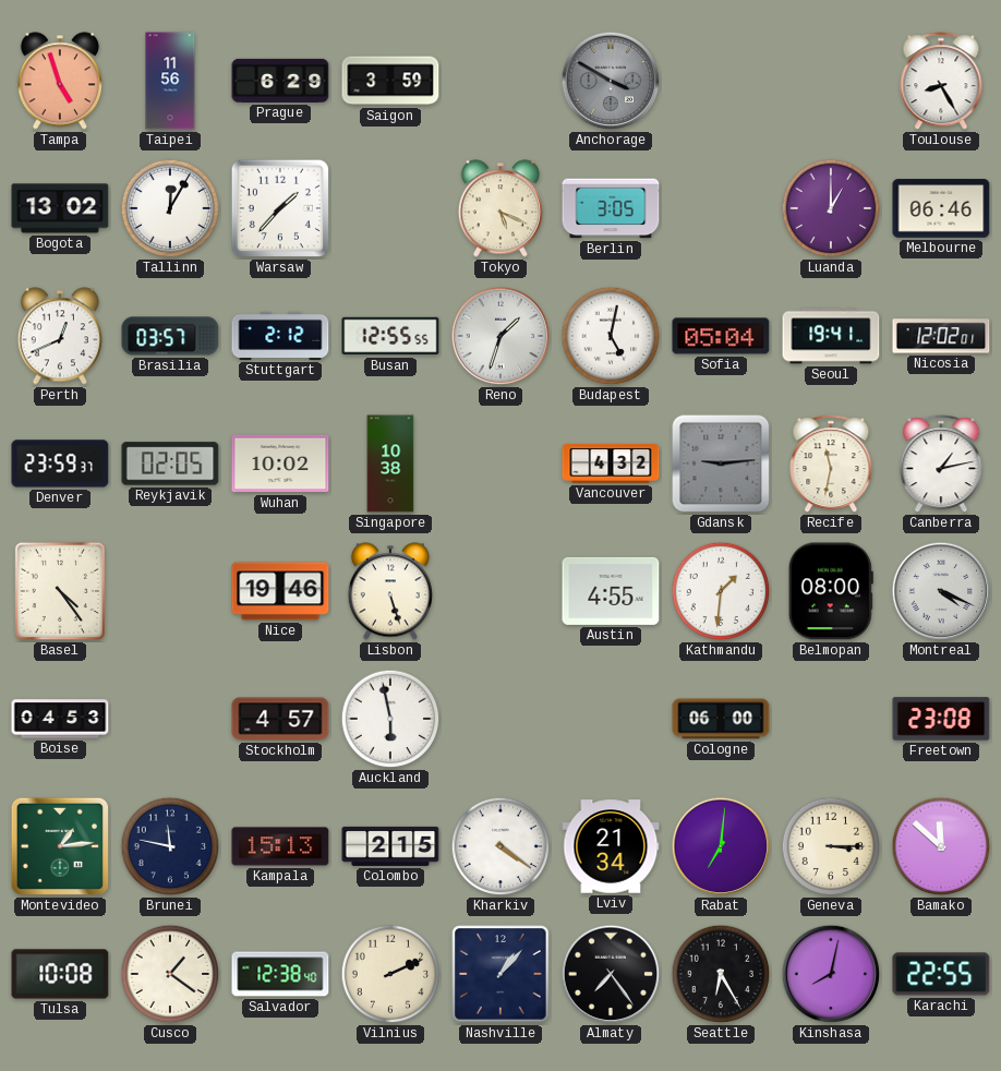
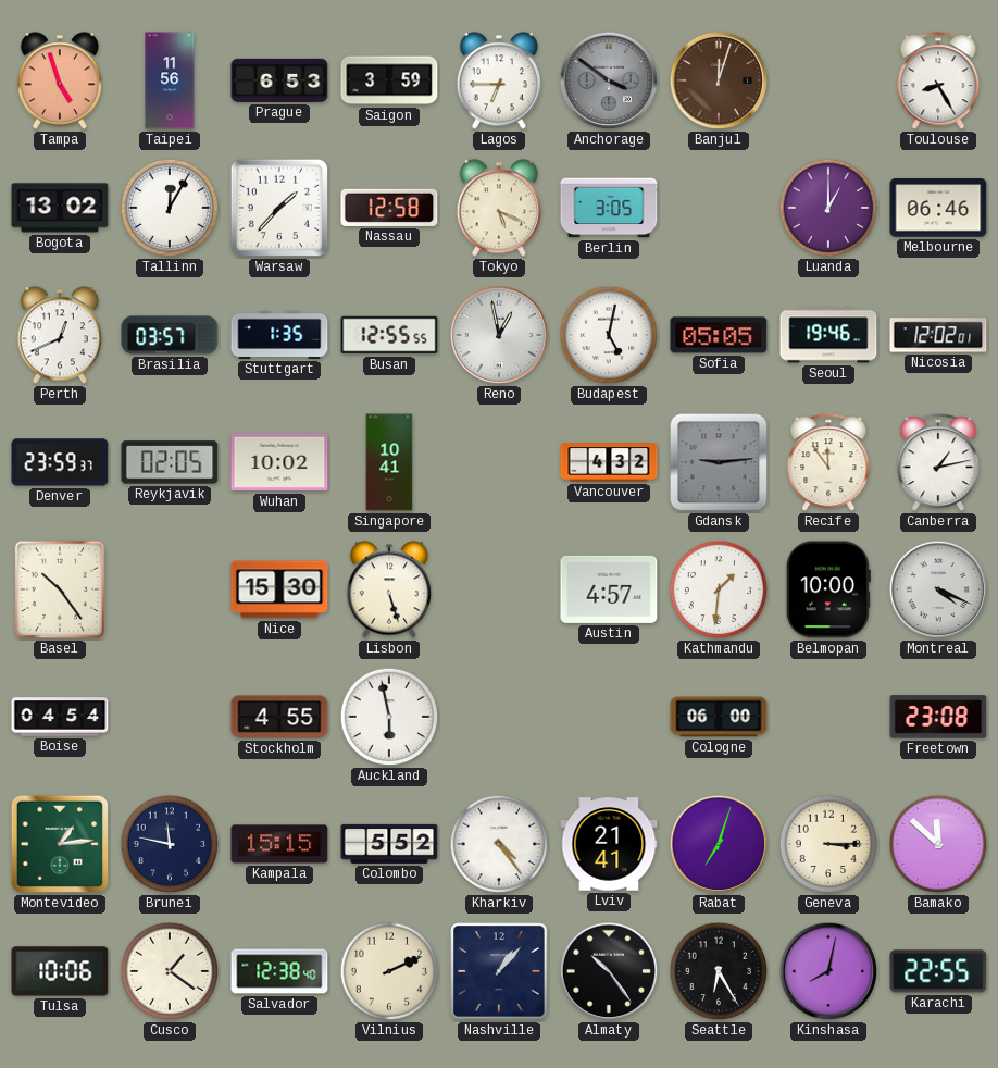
Prague: 6:29 -> 6:53 (279, 80)
Lagos: none -> 6:45 (499, 80)
Anchorage: 3:50 -> 3:51 (609, 80)
Banjul: none -> 12:03 (719, 80)
Nassau: none -> 12:58 (389, 208)
Stuttgart: 2:12 -> 1:35 (279, 335)
Reno: 1:33 -> 12:58 (499, 335)
Sofia: 05:04 -> 05:05 (719, 335)
Seoul: 19:41 -> 19:46 (828, 335)
Singapore: 10:38 -> 10:41 (389, 462)
Recife: 11:32 -> 11:54 (828, 463)
Basel: 4:24 -> 10:24 (59, 589)
Nice: 19:46 -> 15:30 (279, 589)
Austin: 4:55 -> 4:57 (609, 589)
Belmopan: 08:00 -> 10:00 (828, 589)
Boise: 04:53 -> 04:54 (60, 717)
Stockholm: 4:57 -> 4:55 (279, 717)
Kampala: 15:13 -> 15:15 (279, 844)
Colombo: 2:15 -> 5:52 (389, 844)
Kharkiv: 4:21 -> 4:24 (499, 844)
Lviv: 21:34 -> 21:41 (609, 844)
Rabat: 7:01 -> 7:03 (719, 844)
Tulsa: 10:08 -> 10:06 (60, 971)
Almaty: 7:24 -> 10:24 (609, 971)
